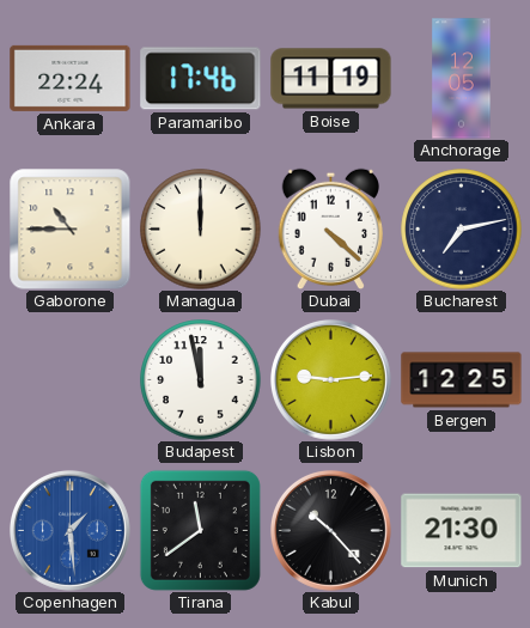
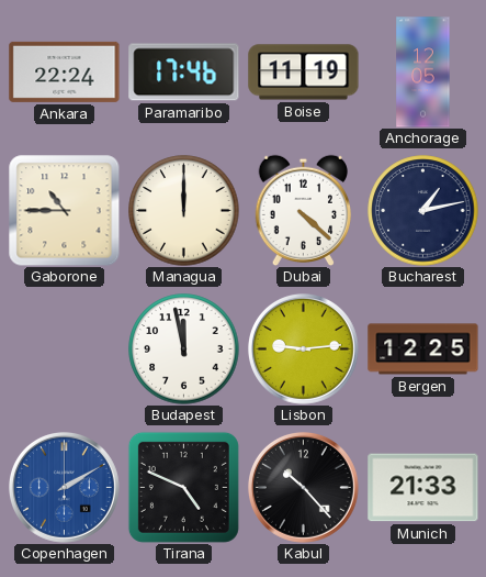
Bucharest: 7:13 -> 1:13 (423, 211)
Copenhagen: 1:29 -> 2:10 (64, 487)
Tirana: 11:39 -> 4:49 (183, 487)
Munich: 21:30 -> 21:33 (423, 488)
